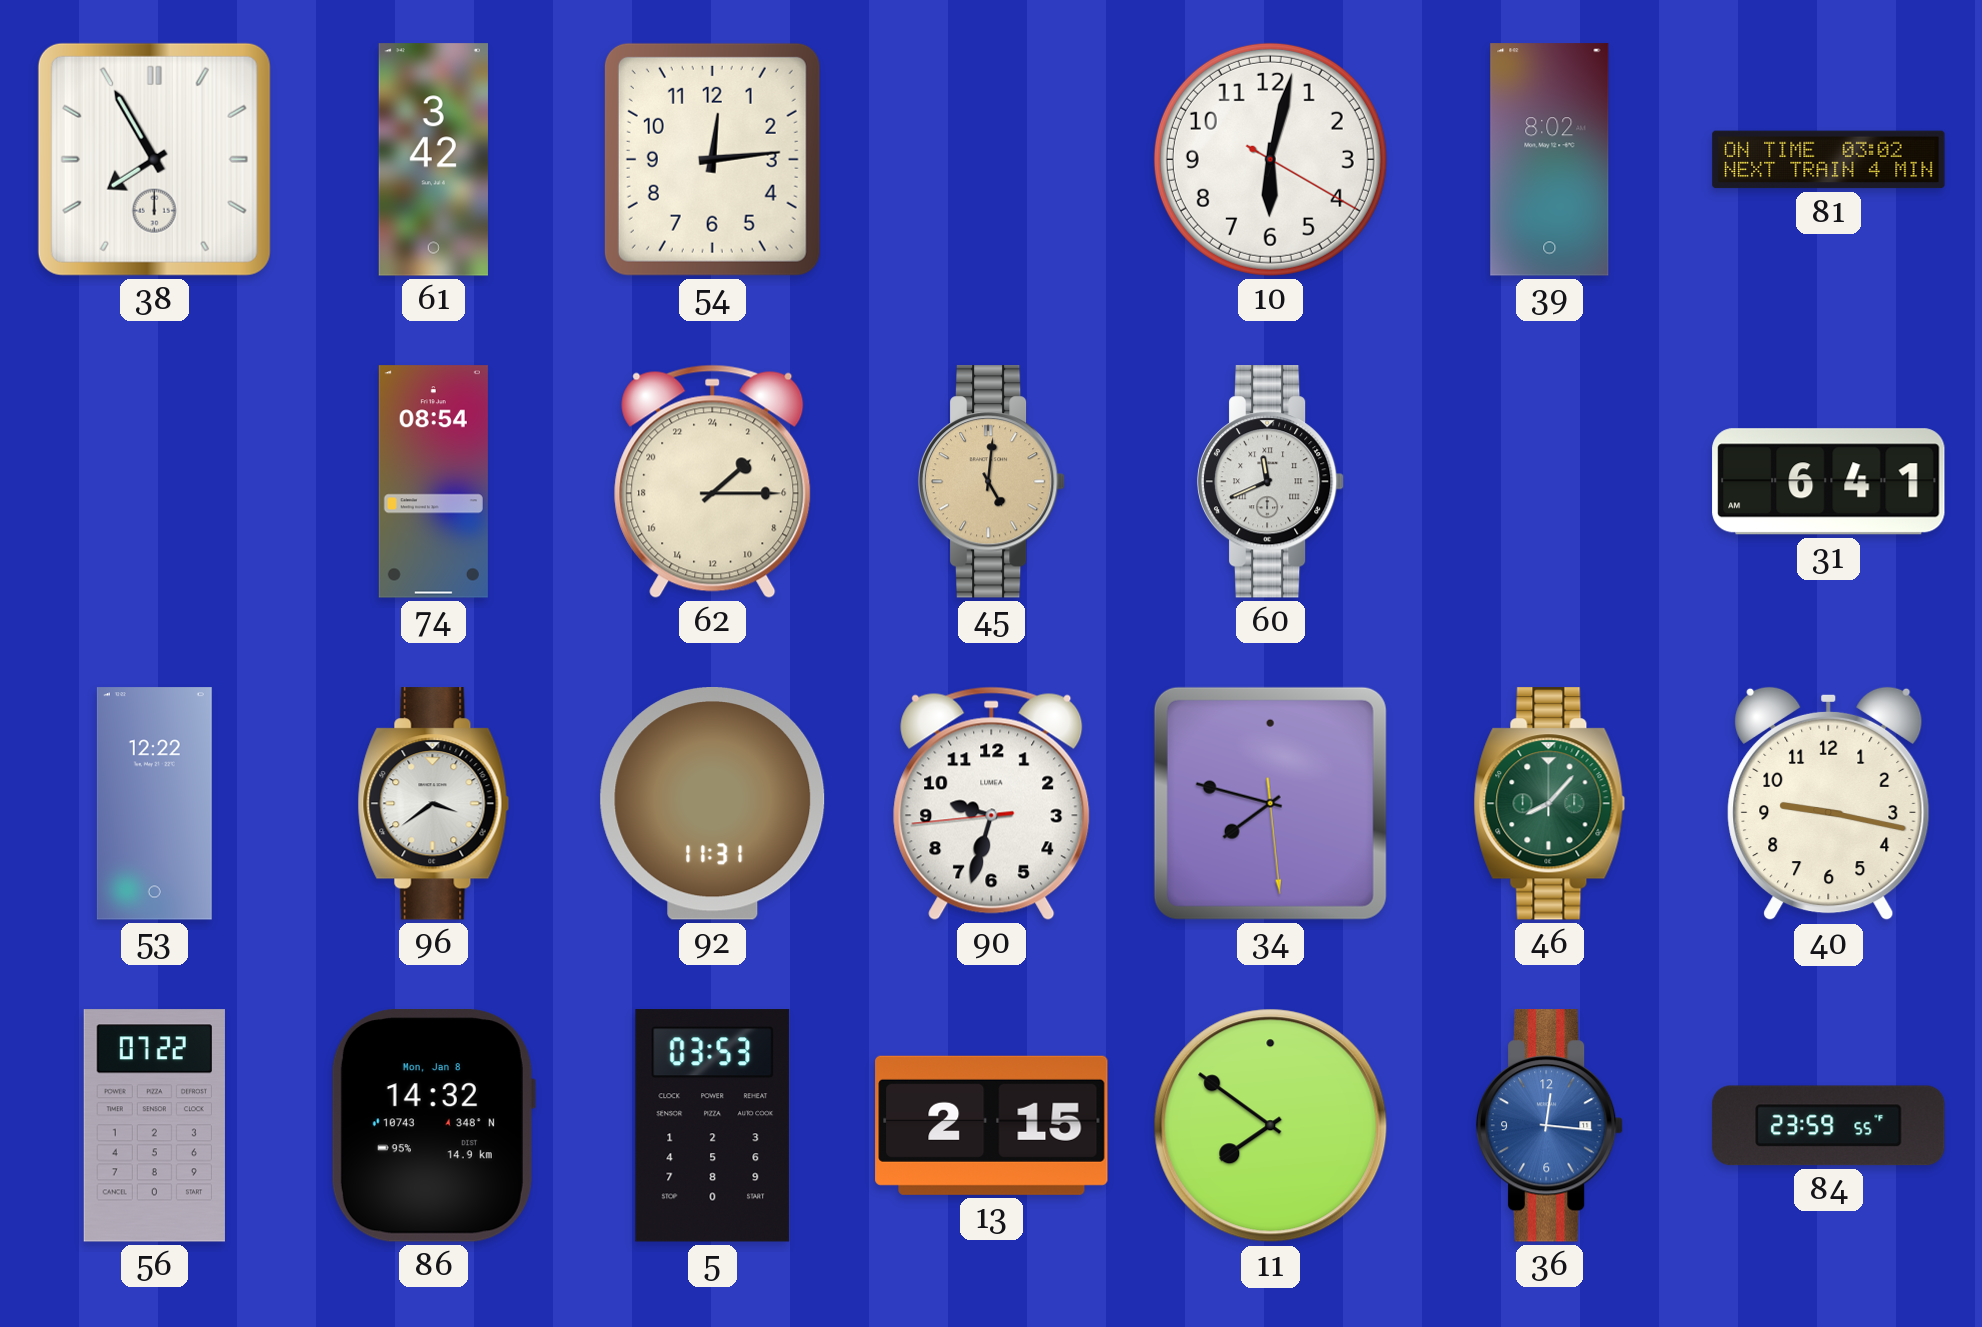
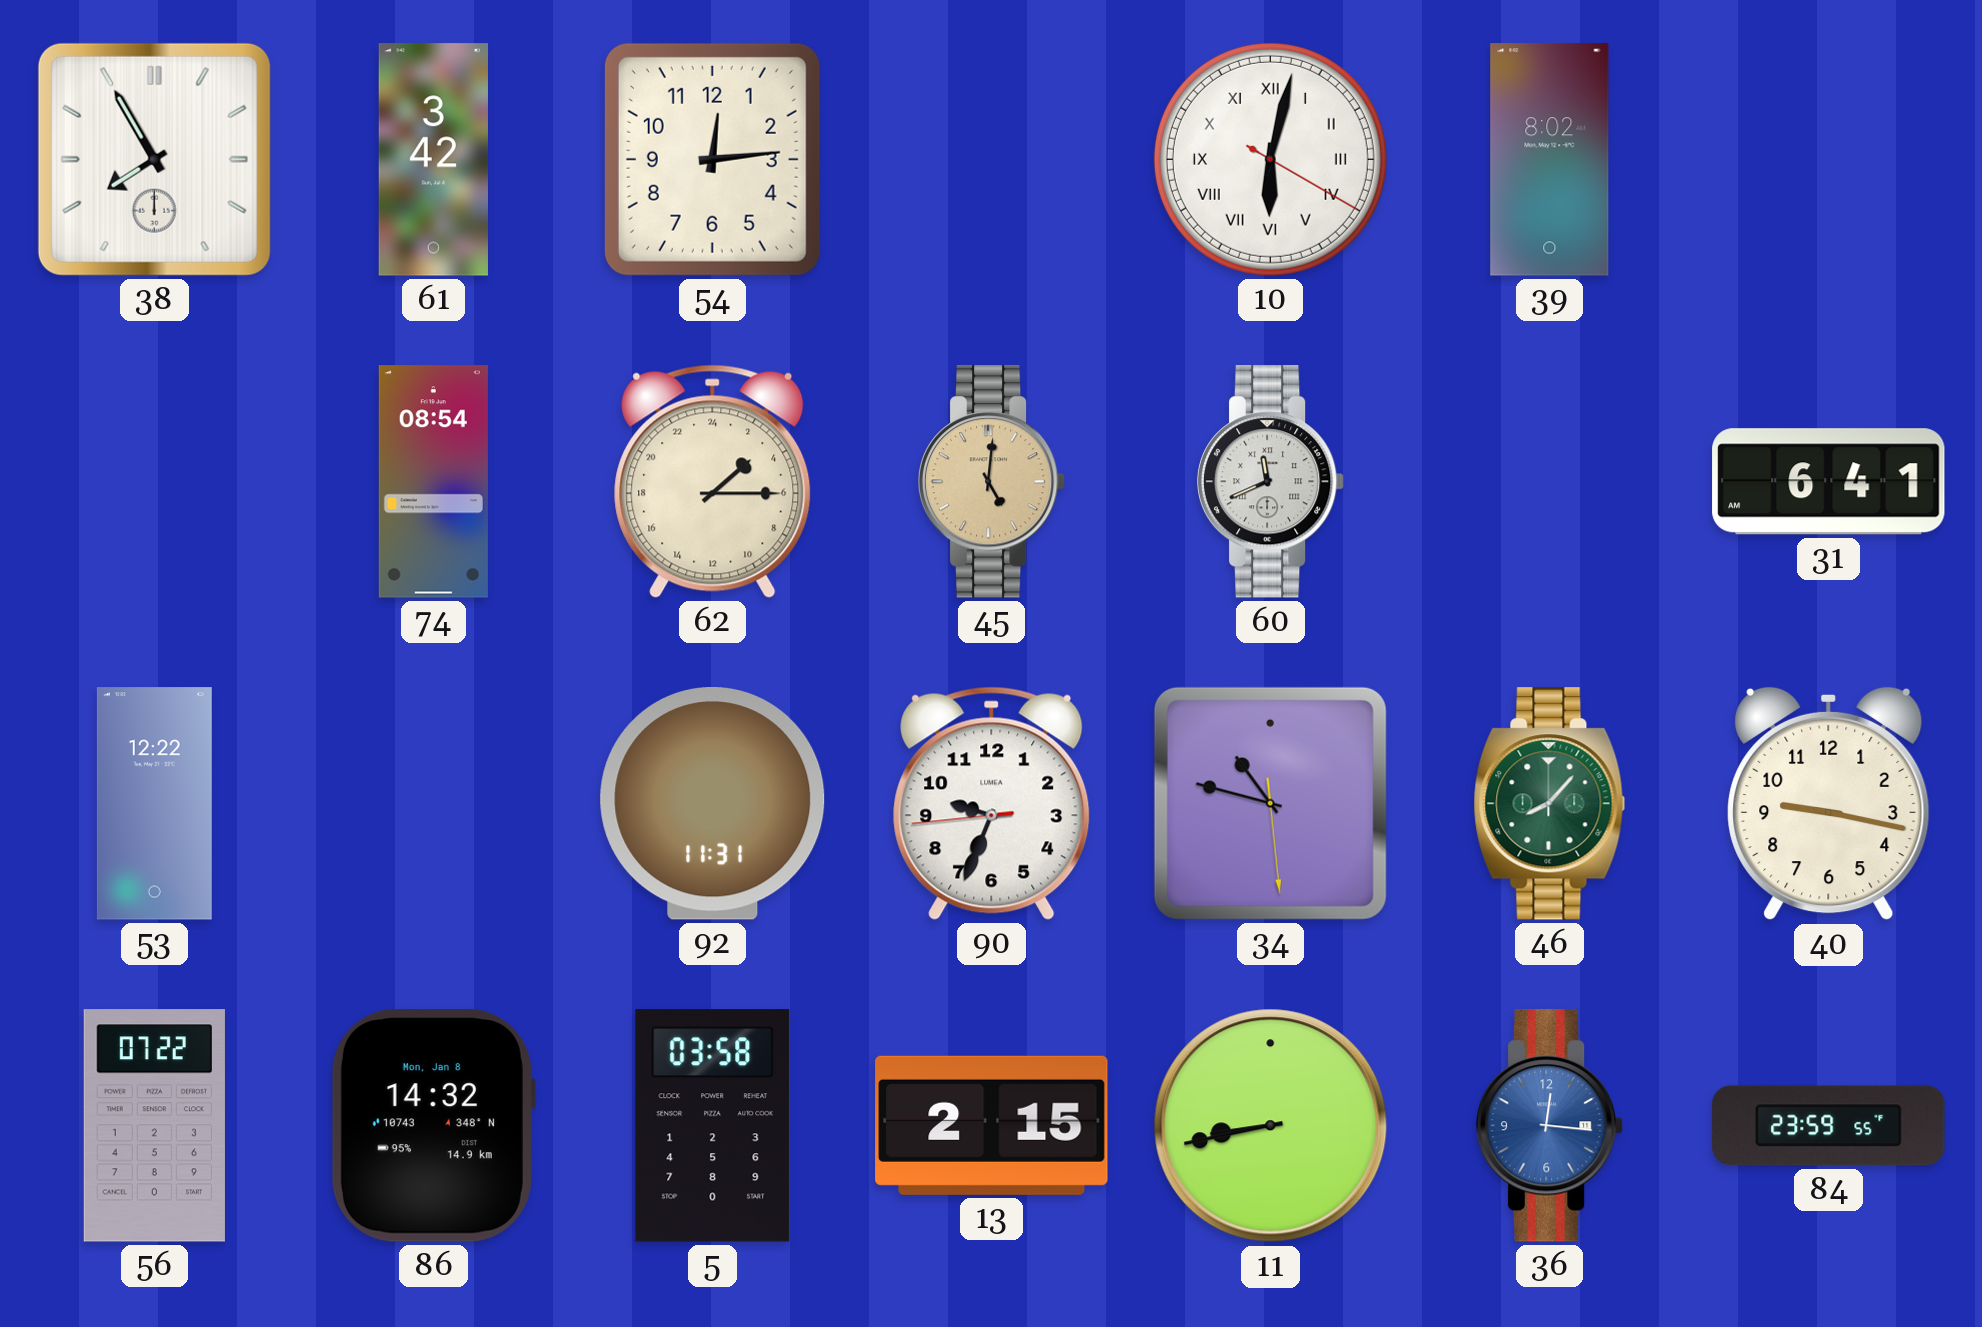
10 numerals: Arabic -> Roman (1270, 159)
81: 03:02 -> none (1829, 160)
96: 3:39 -> none (434, 804)
90: 9:32 -> 9:33 (992, 803)
34: 7:47 -> 10:47 (1270, 803)
5: 03:53 -> 03:58 (713, 1126)
11: 7:51 -> 8:43 (1271, 1126)
